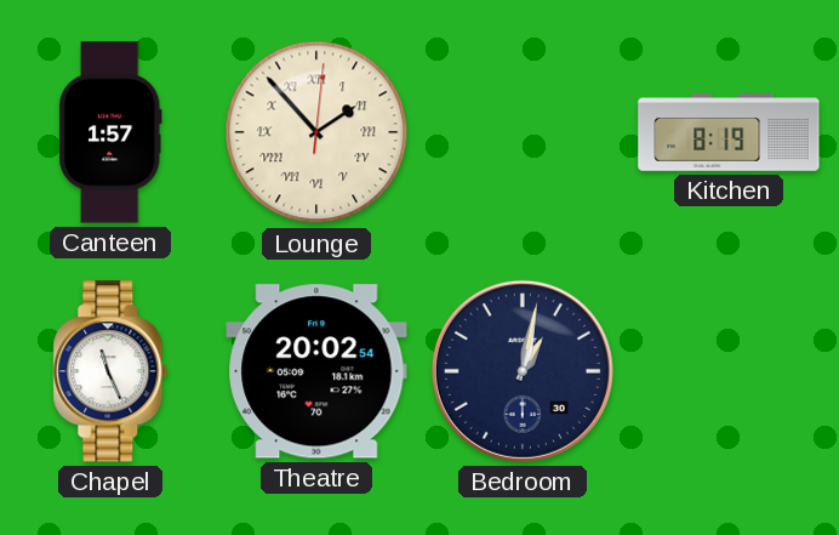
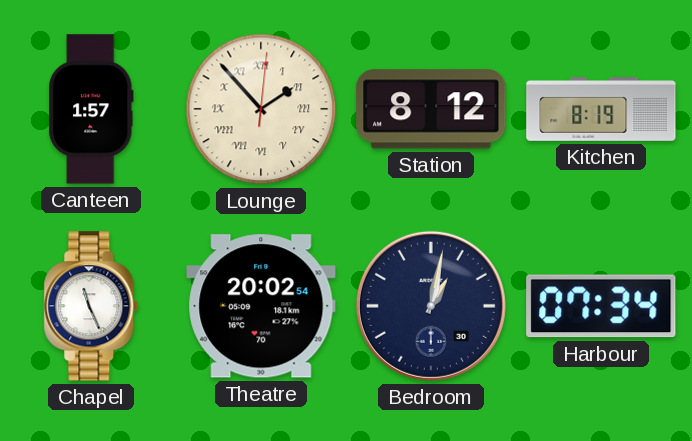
Station: none -> 8:12 (431, 109)
Harbour: none -> 07:34 (601, 306)
